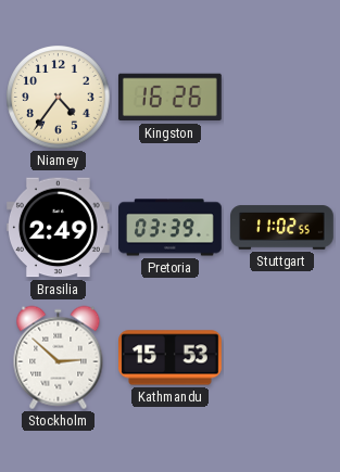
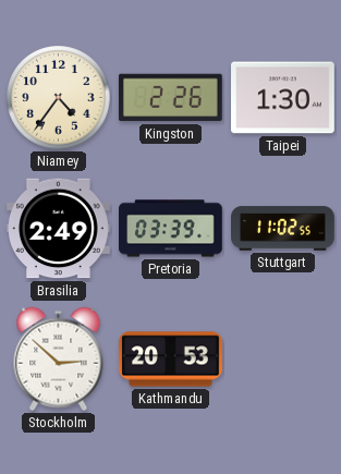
Kingston: 16:26 -> 2:26 (170, 98)
Taipei: none -> 1:30 (283, 98)
Kathmandu: 15:53 -> 20:53 (171, 360)
